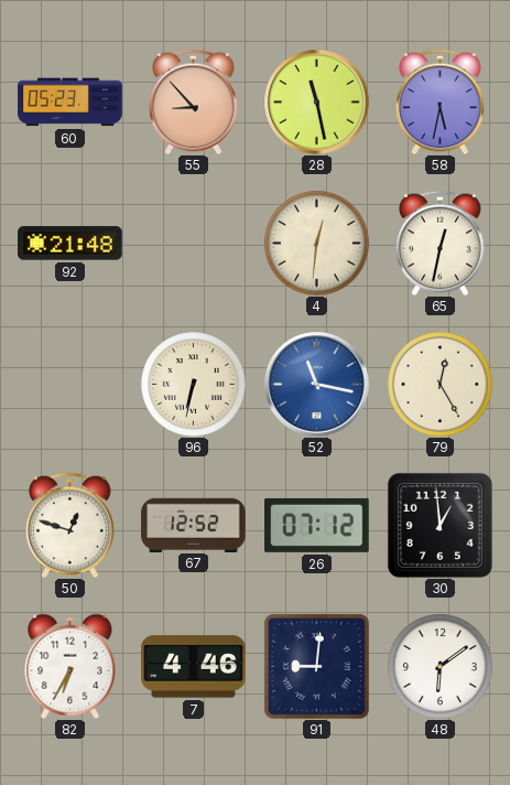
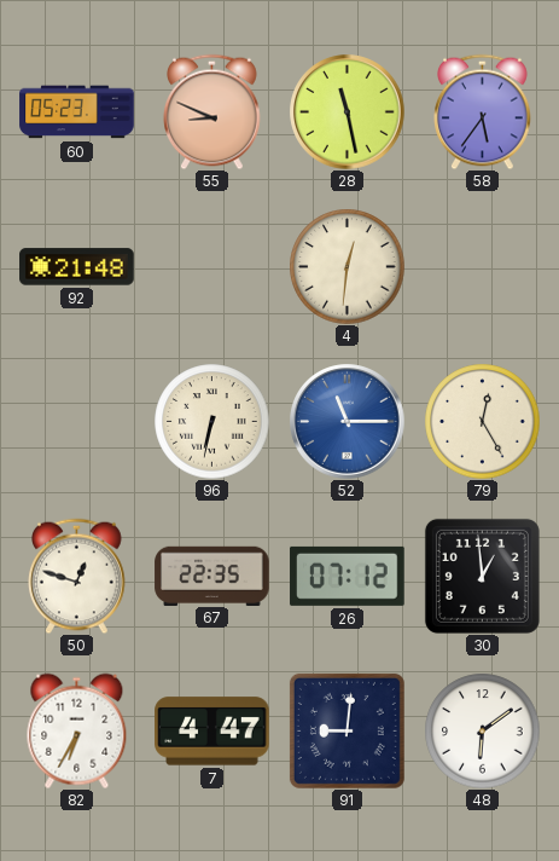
55: 8:53 -> 8:49 (212, 111)
58: 5:32 -> 5:36 (483, 111)
65: 12:32 -> none (441, 243)
52: 11:17 -> 11:15 (348, 422)
67: 12:52 -> 22:35 (212, 576)
7: 4:46 -> 4:47 (212, 732)
